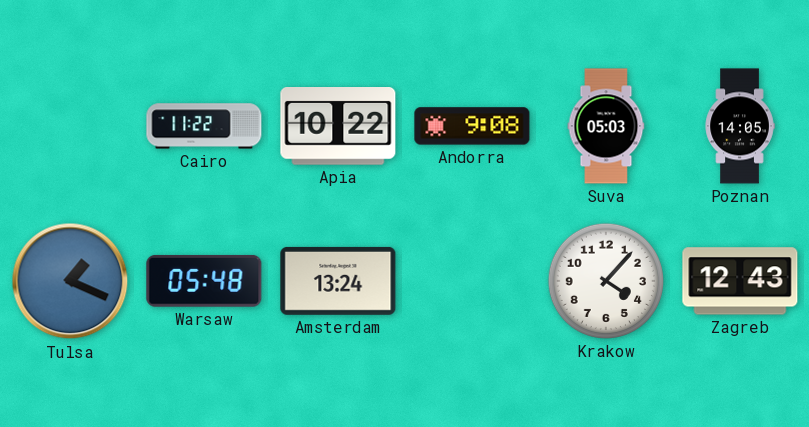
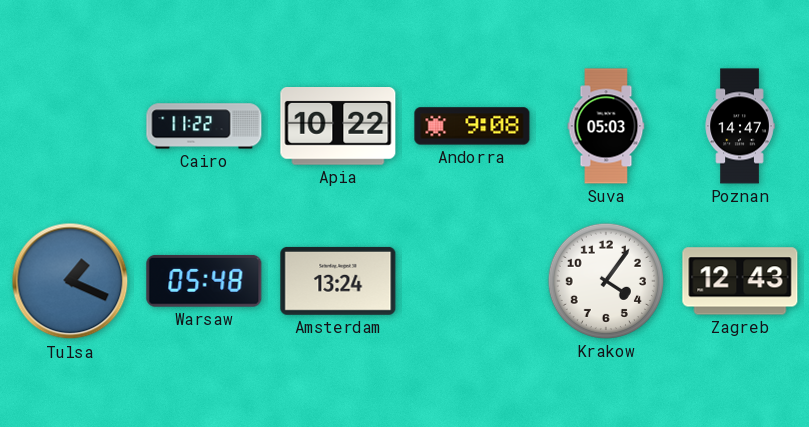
Poznan: 14:05 -> 14:47 (740, 126)
Krakow: 4:07 -> 4:06 (606, 281)
